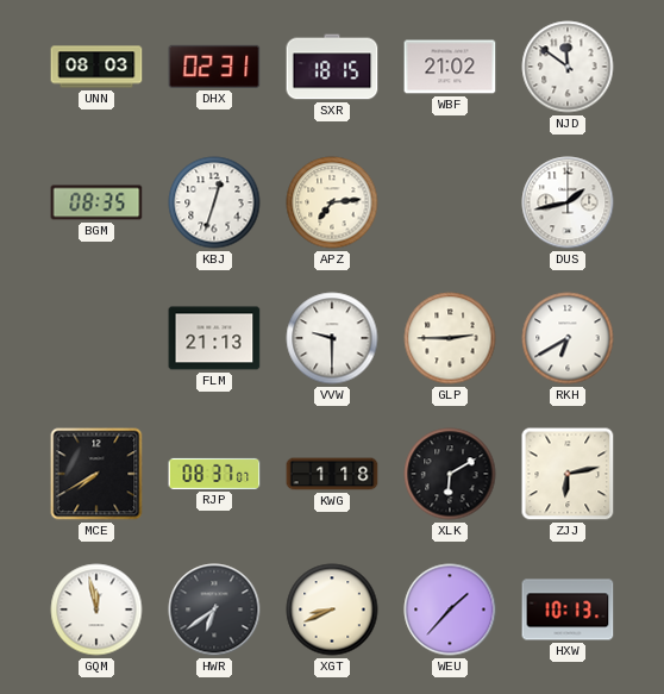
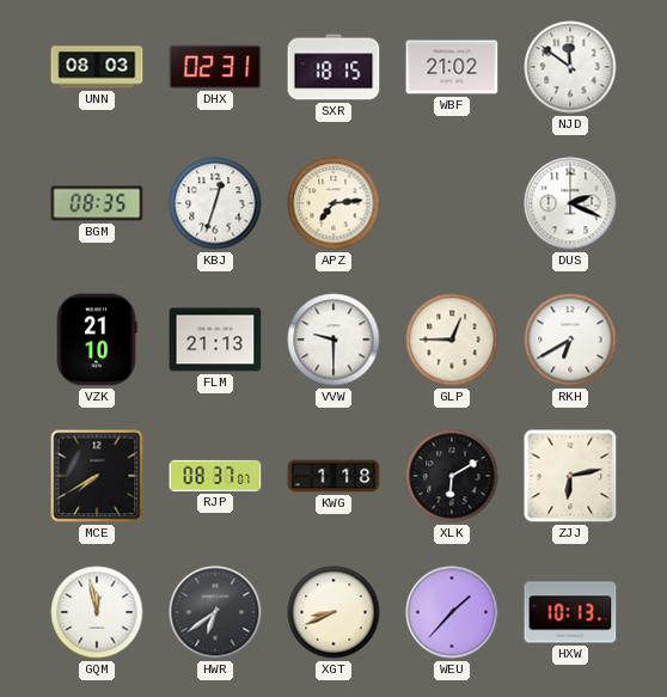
DUS: 1:43 -> 2:19 (570, 203)
VZK: none -> 21:10 (97, 340)
GLP: 2:45 -> 12:45 (452, 340)
